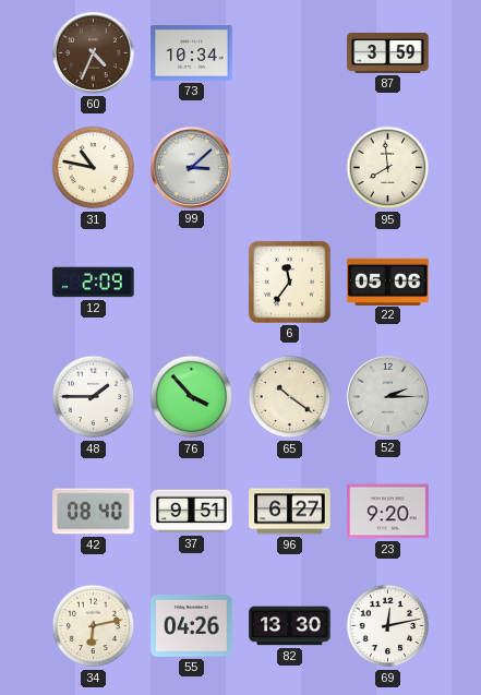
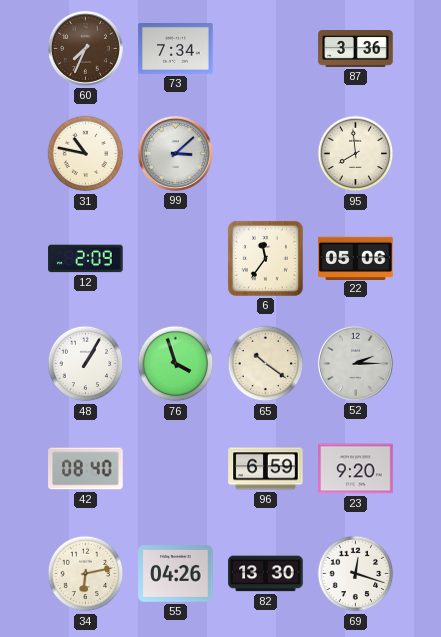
60: 4:34 -> 7:34 (85, 48)
73: 10:34 -> 7:34 (176, 49)
87: 3:59 -> 3:36 (356, 49)
48: 1:45 -> 1:05 (86, 364)
76: 3:53 -> 3:57 (176, 364)
37: 9:51 -> none (192, 512)
96: 6:27 -> 6:59 (266, 469)
69: 12:13 -> 12:18 (356, 574)
